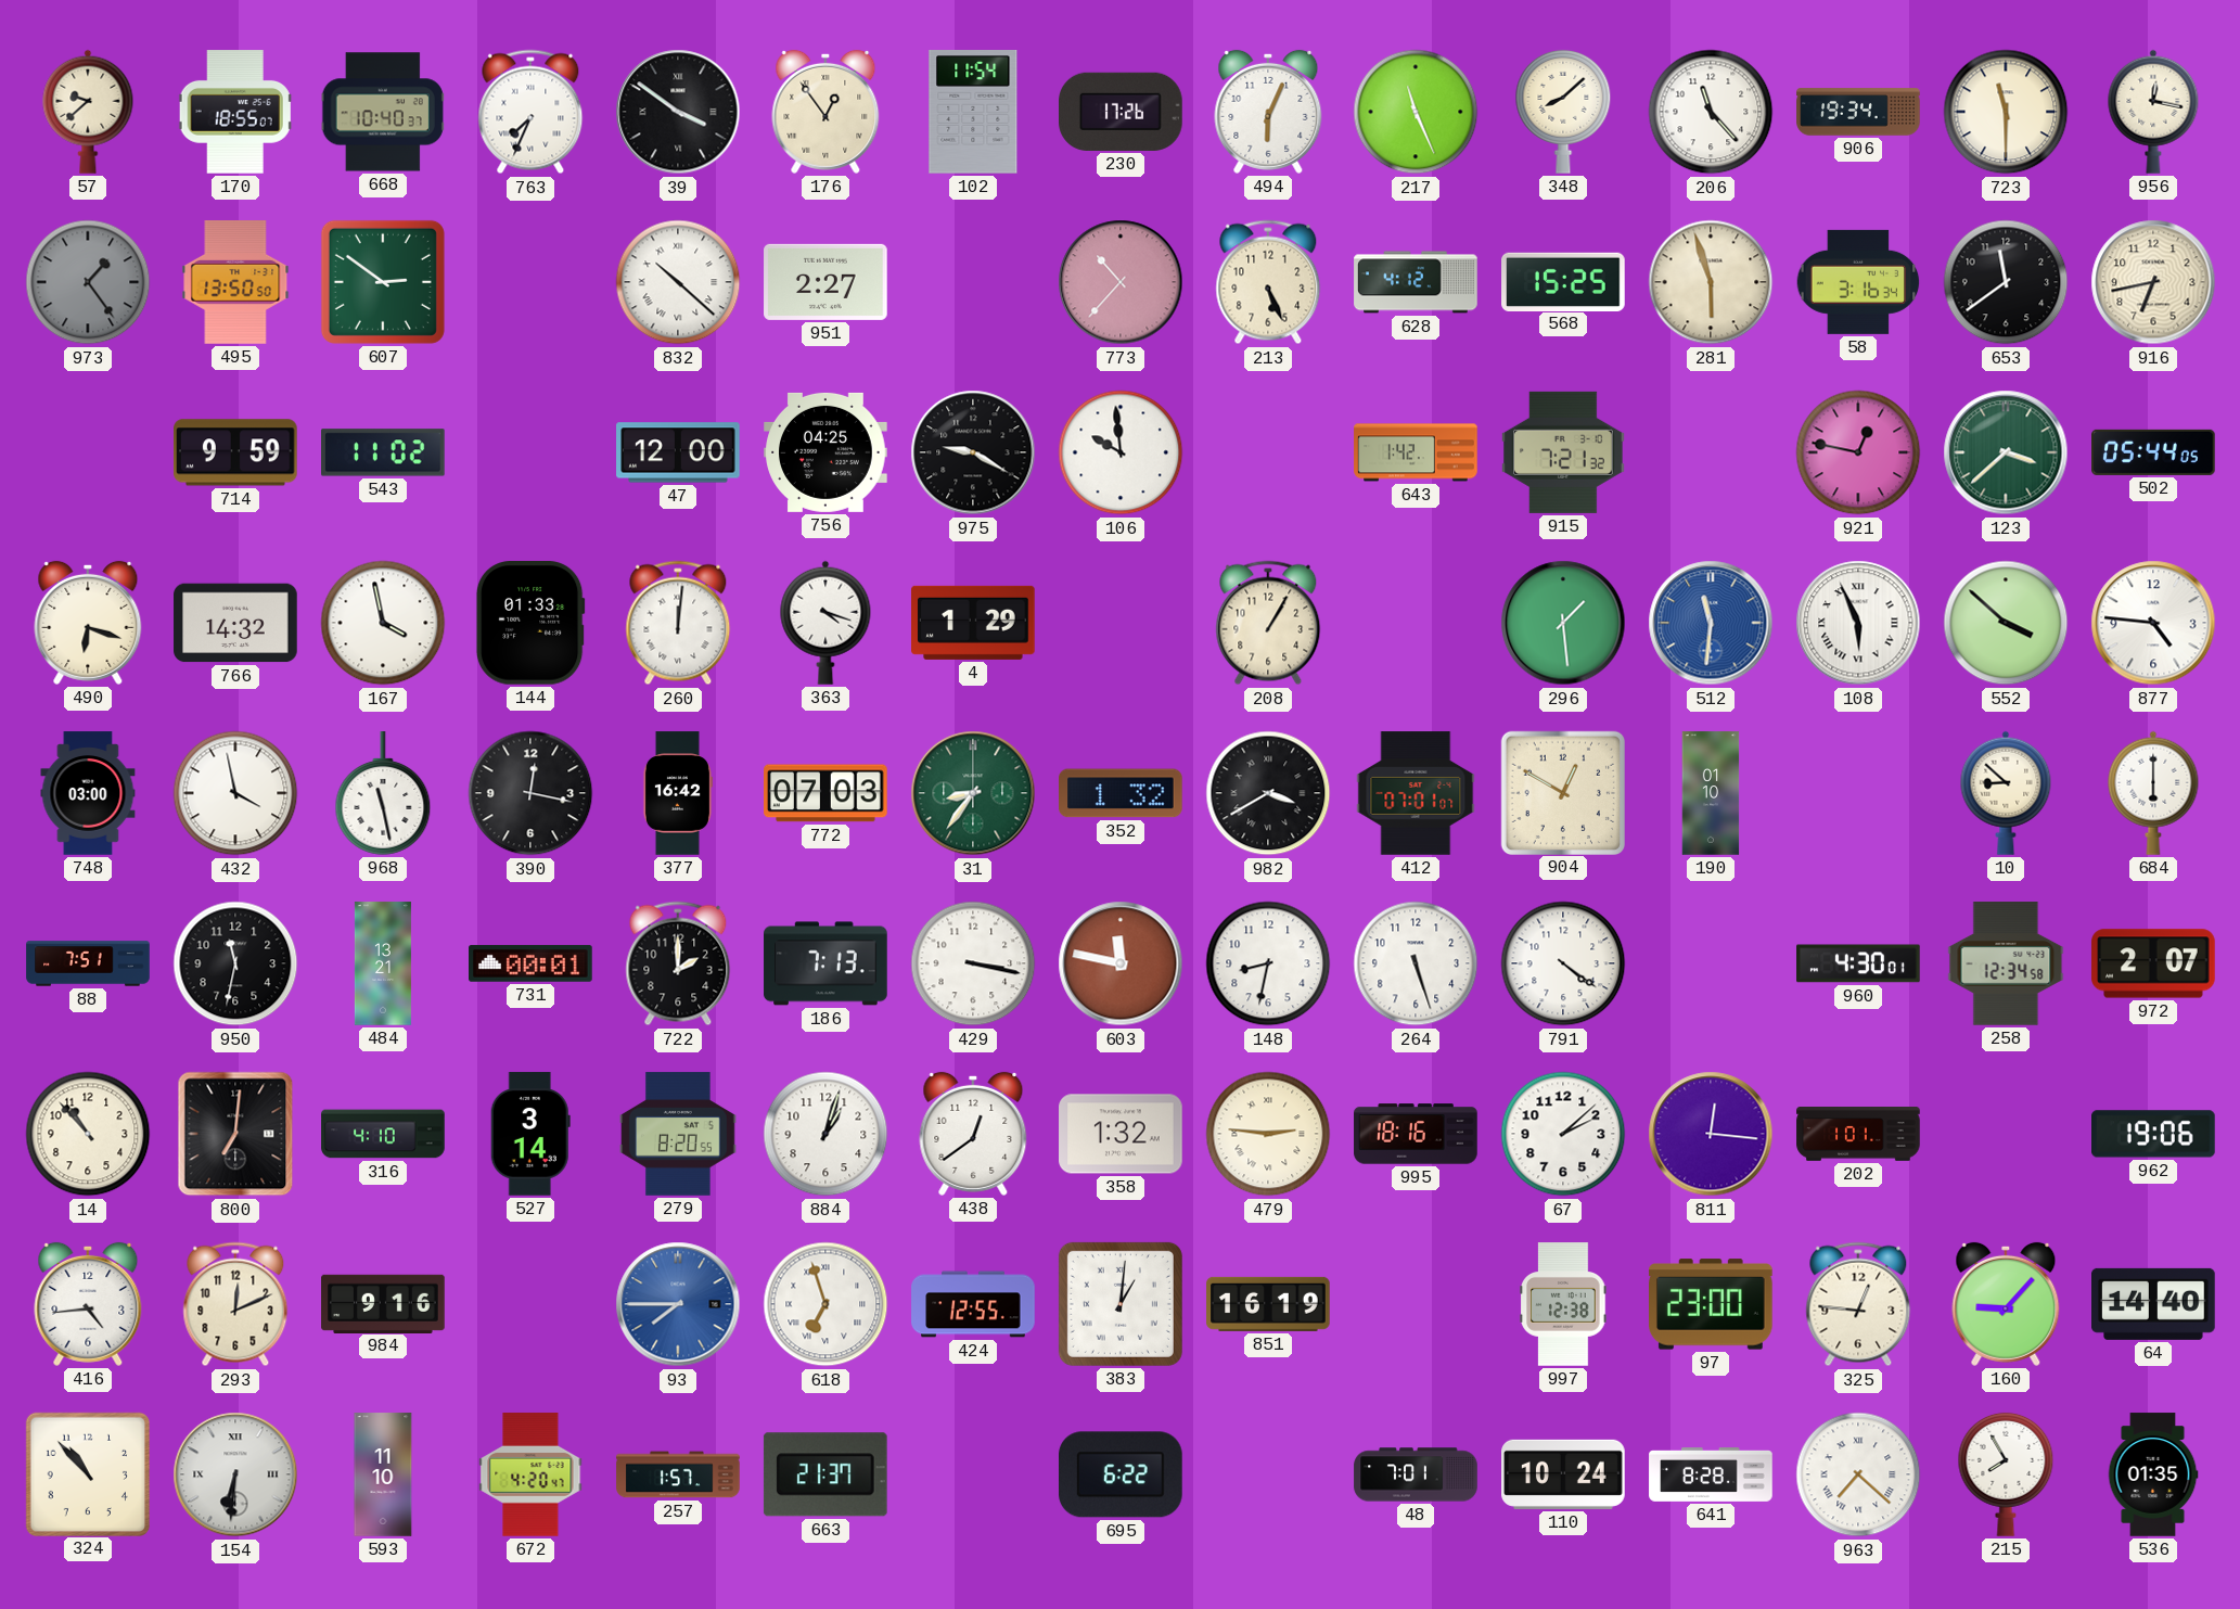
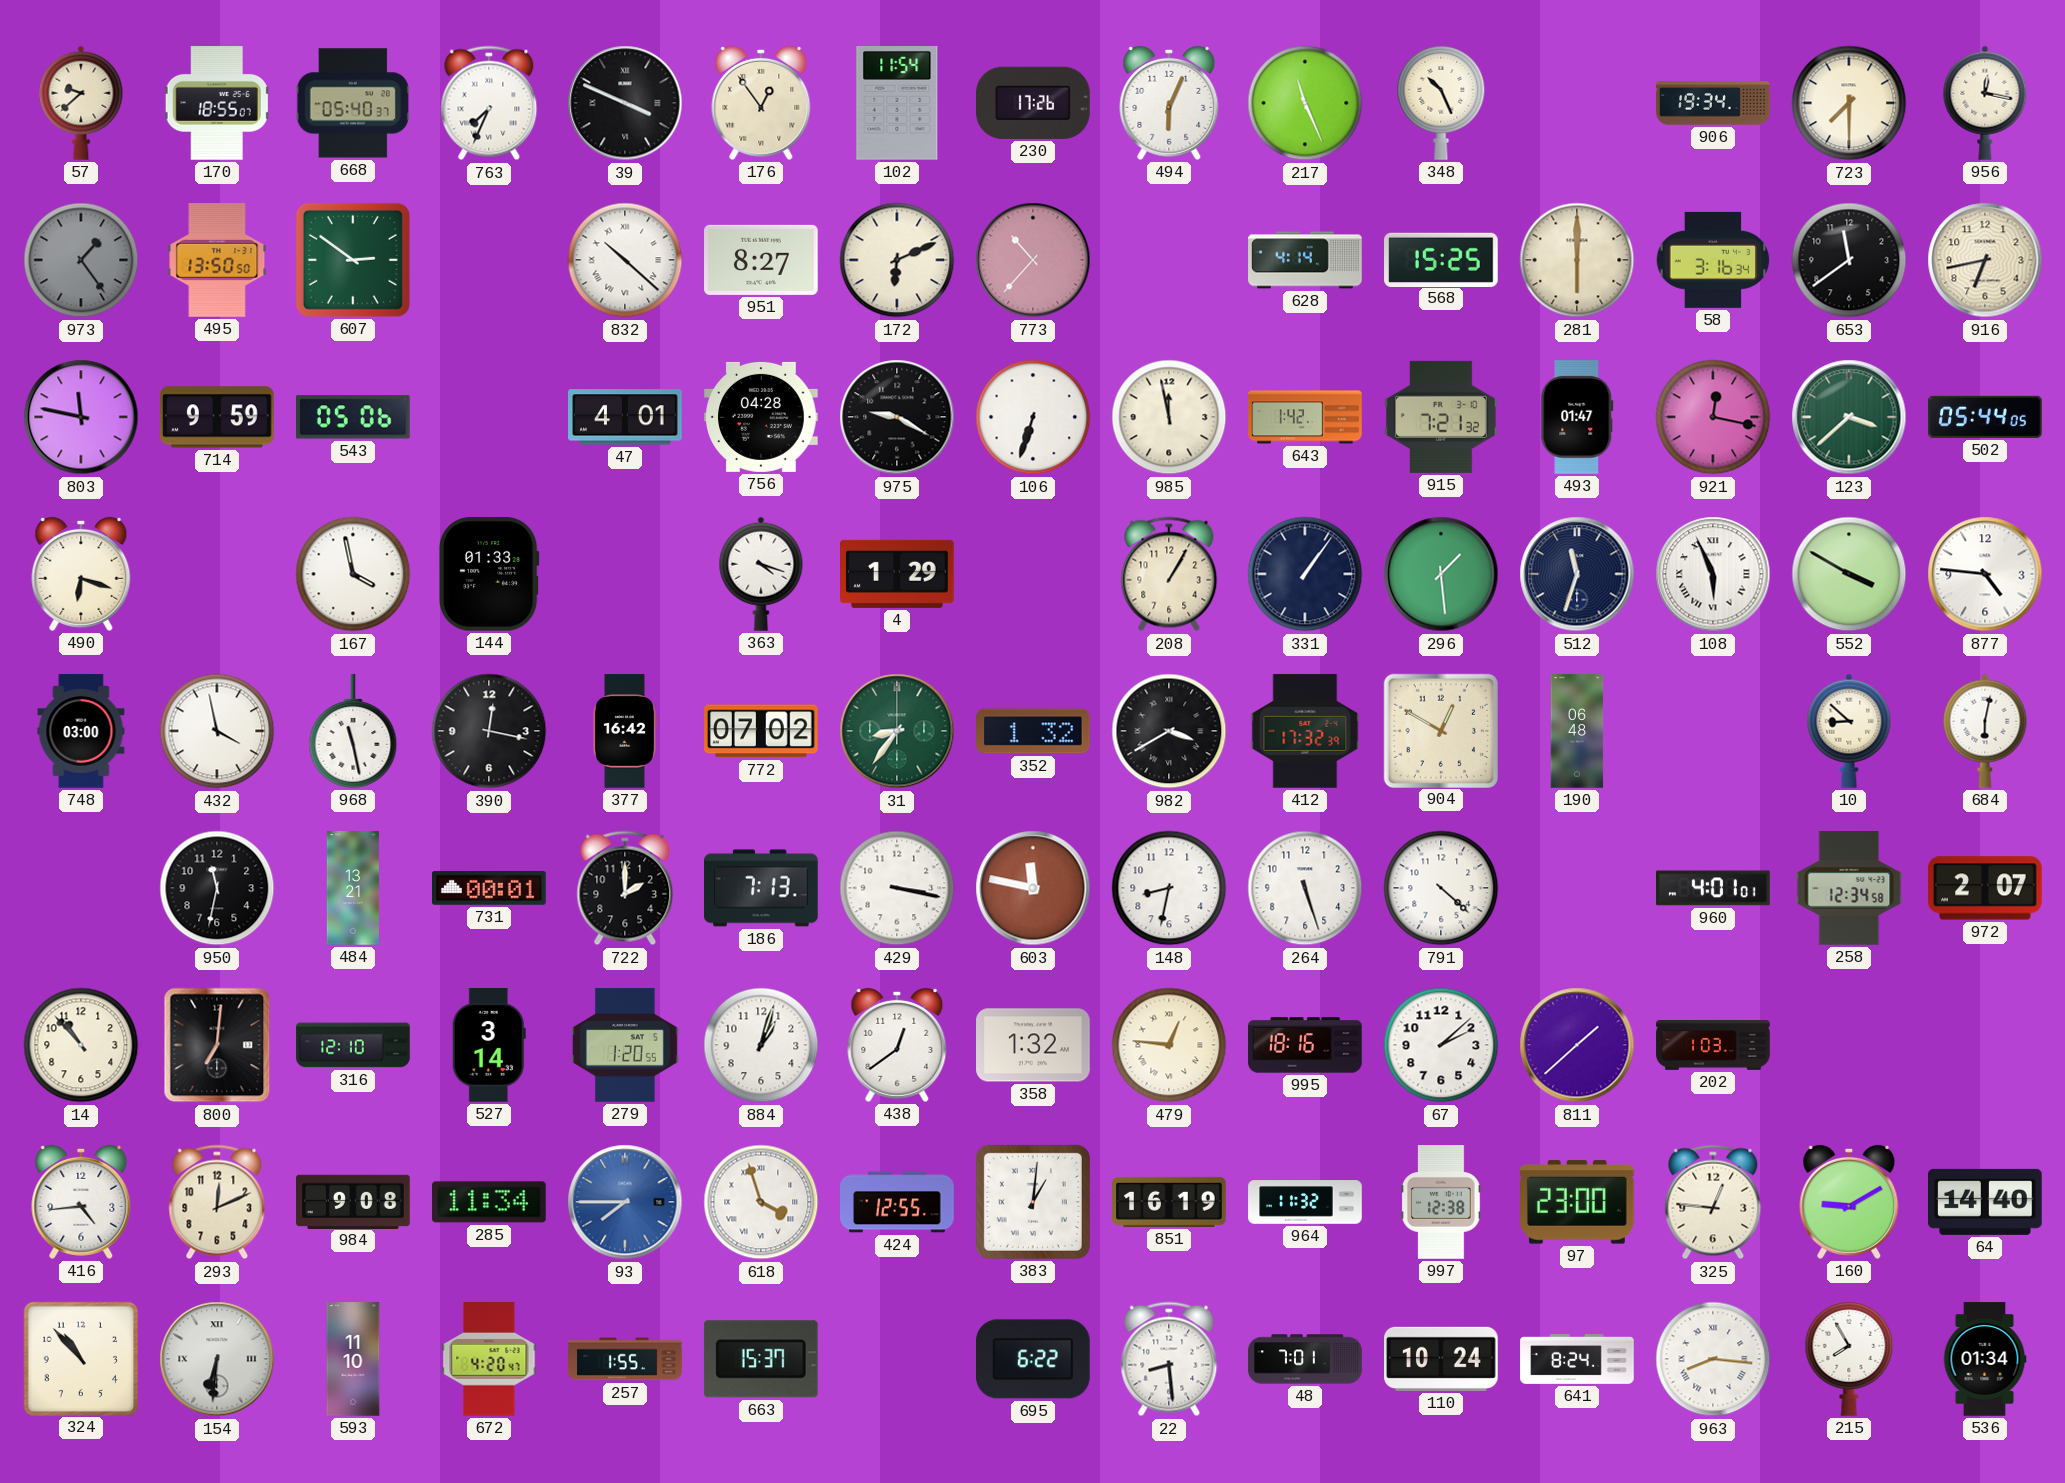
668: 10:40 -> 05:40 (353, 103)
39: 3:51 -> 3:49 (625, 103)
348: 8:08 -> 10:26 (1441, 103)
206: 11:23 -> none (1711, 112)
723: 11:30 -> 7:30 (1849, 103)
951: 2:27 -> 8:27 (761, 260)
172: none -> 6:11 (897, 260)
213: 5:26 -> none (1268, 282)
628: 4:12 -> 4:14 (1305, 260)
281: 5:57 -> 6:00 (1577, 260)
803: none -> 11:47 (81, 417)
543: 11:02 -> 05:06 (354, 417)
47: 12:00 -> 4:01 (625, 417)
756: 04:25 -> 04:28 (761, 417)
106: 9:59 -> 6:33 (1033, 417)
985: none -> 11:58 (1169, 417)
493: none -> 01:47 (1577, 417)
921: 12:47 -> 12:17 (1713, 417)
766: 14:32 -> none (235, 623)
260: 12:01 -> none (678, 623)
331: none -> 1:06 (1305, 574)
512: 11:31 -> 11:33 (1577, 574)
512 dial: blue -> navy (1577, 574)
552: 3:52 -> 3:50 (1849, 574)
772: 07:03 -> 07:02 (761, 731)
412: 07:01 -> 17:32 (1305, 731)
190: 01:10 -> 06:48 (1577, 731)
684: 6:00 -> 6:02 (1985, 731)
88: 7:51 -> none (88, 963)
791: 4:21 -> 4:22 (1441, 888)
960: 4:30 -> 4:01 (1713, 888)
316: 4:10 -> 12:10 (353, 1045)
279: 8:20 -> 1:20 (625, 1045)
479: 2:46 -> 12:46 (1169, 1045)
811: 12:16 -> 1:38 (1577, 1045)
202: 1:01 -> 1:03 (1713, 1046)
962: 19:06 -> none (2153, 1134)
984: 9:16 -> 9:08 (353, 1201)
285: none -> 11:34 (489, 1202)
618: 6:57 -> 3:57 (761, 1202)
964: none -> 11:32 (1305, 1202)
160: 9:07 -> 9:10 (1849, 1202)
257: 1:57 -> 1:55 (625, 1359)
663: 21:37 -> 15:37 (761, 1359)
22: none -> 8:29 (1169, 1359)
641: 8:28 -> 8:24 (1577, 1360)
963: 7:22 -> 8:16 (1713, 1359)
536: 01:35 -> 01:34 (1985, 1359)
